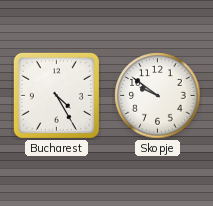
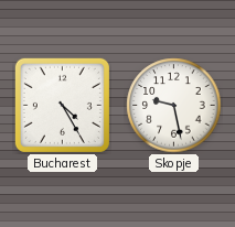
Skopje: 9:51 -> 9:28 (174, 106)
